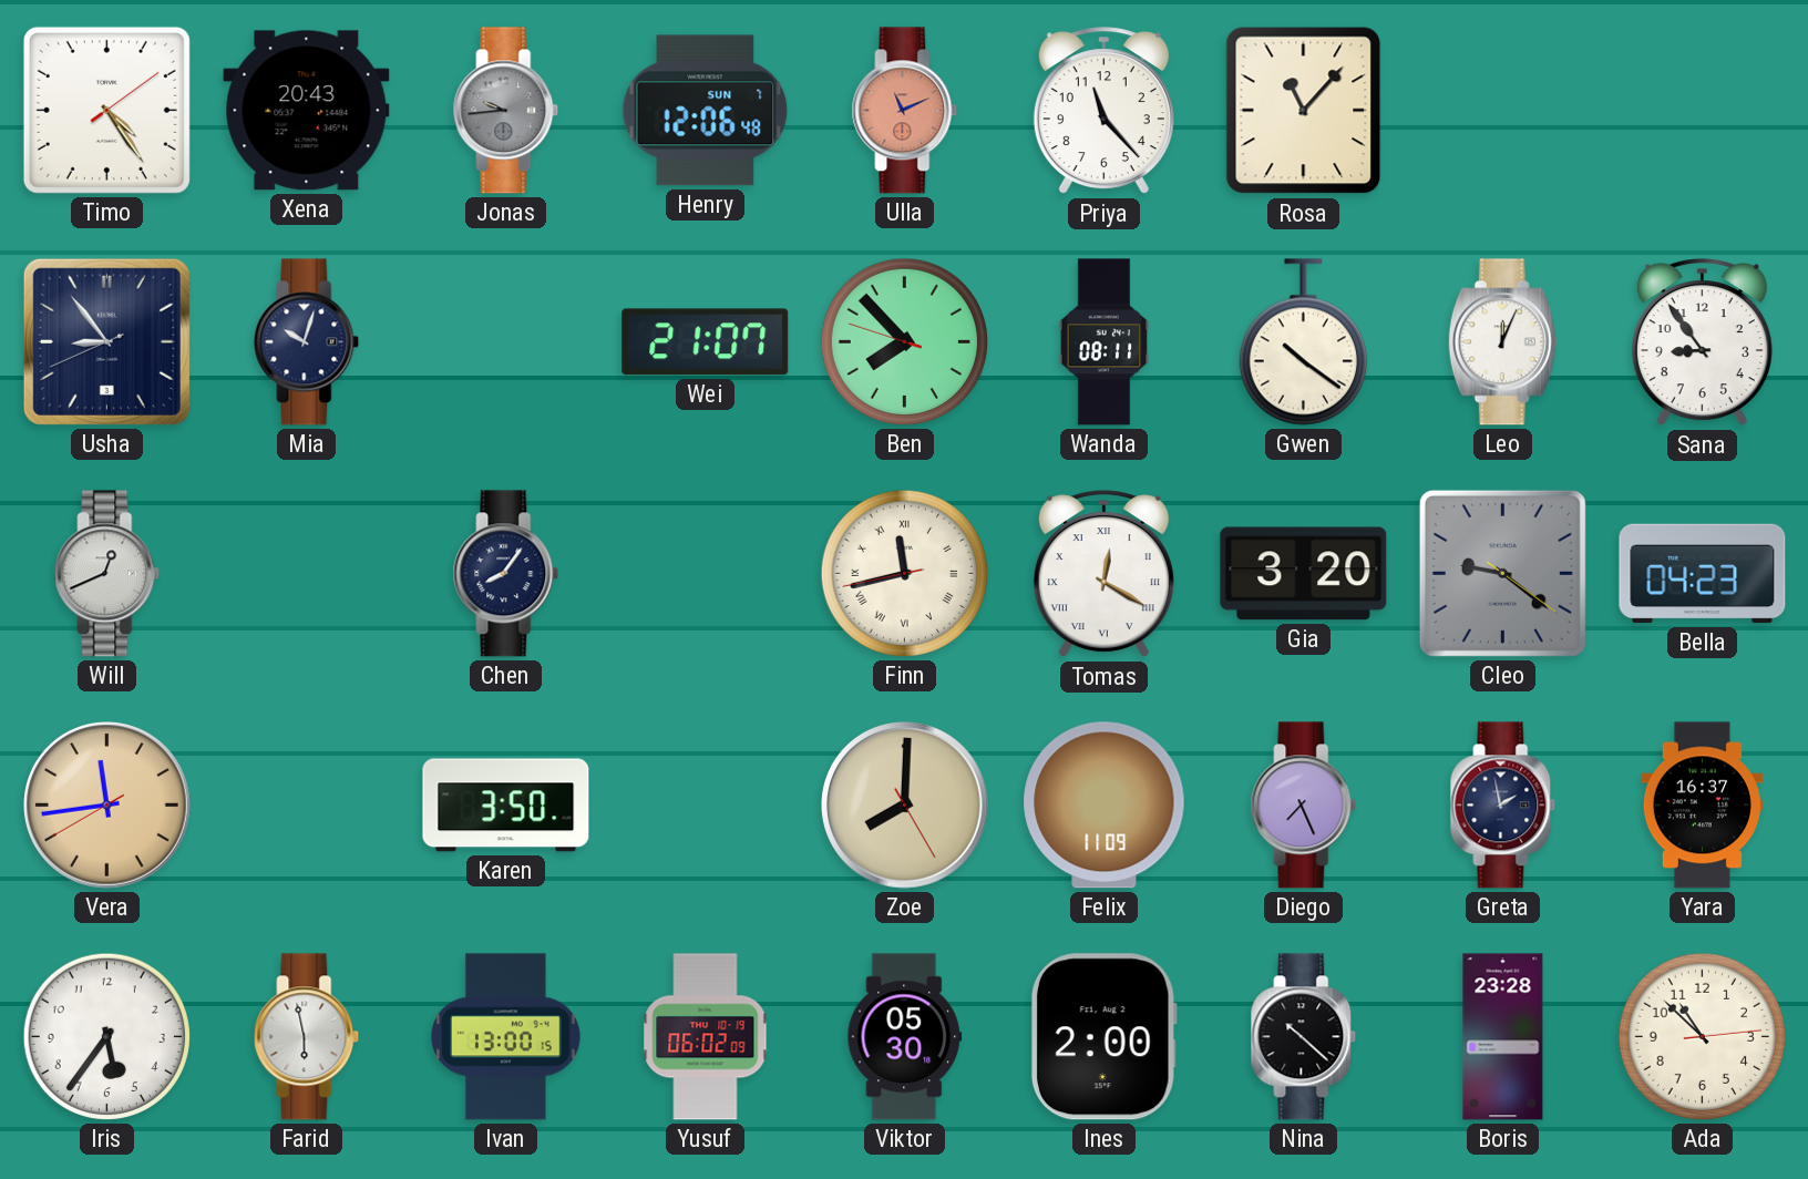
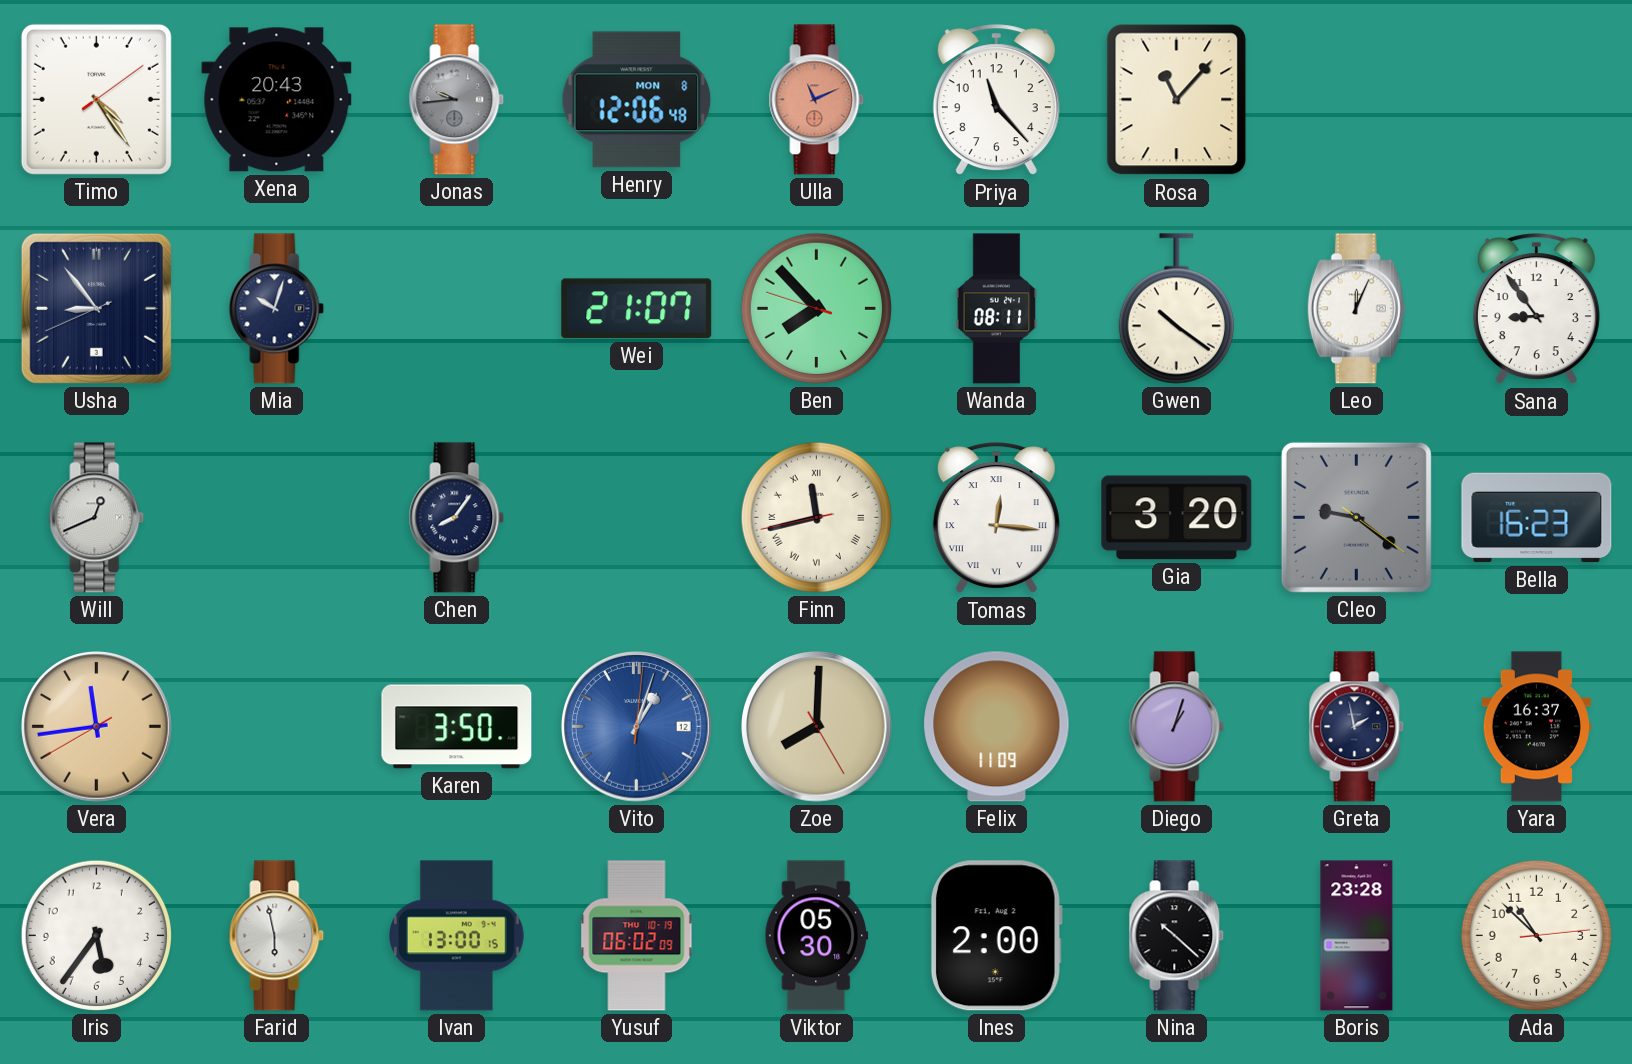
Henry date: SUN 7 -> MON 8 (637, 100)
Tomas: 12:20 -> 12:16 (996, 518)
Bella: 04:23 -> 16:23 (1537, 518)
Vito: none -> 1:03 (637, 727)
Diego: 7:26 -> 1:03 (1177, 727)
